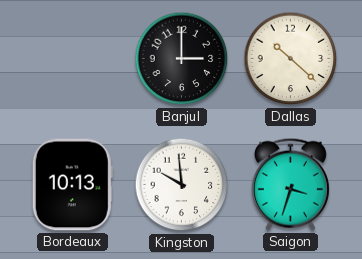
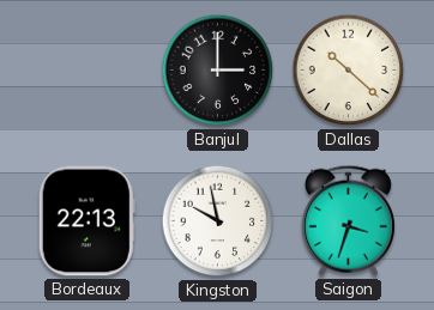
Bordeaux: 10:13 -> 22:13 (86, 221)
Kingston: 9:59 -> 9:58 (218, 221)
